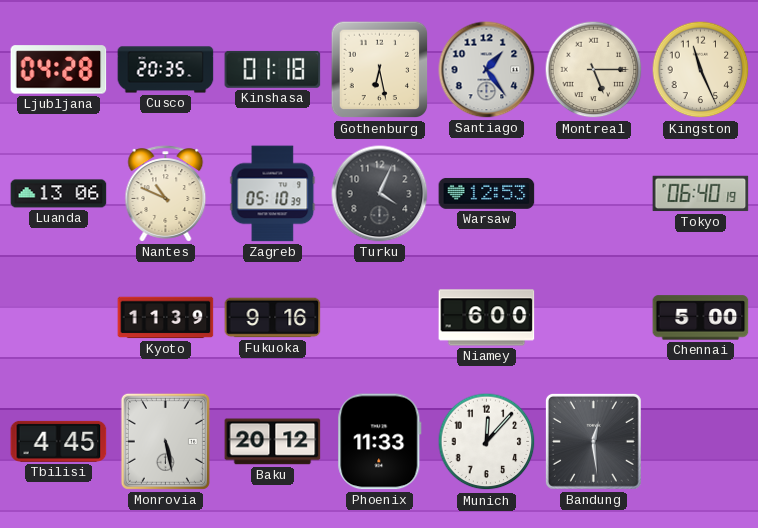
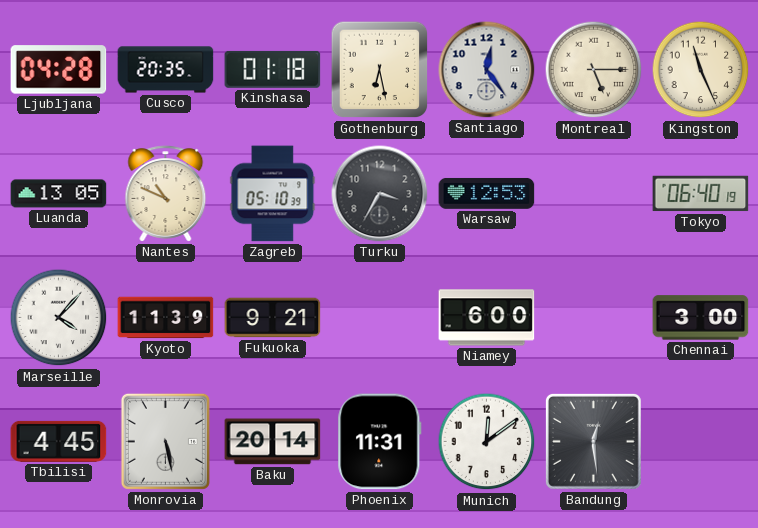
Santiago: 1:24 -> 12:24 (487, 70)
Luanda: 13:06 -> 13:05 (59, 194)
Turku: 4:04 -> 3:35 (380, 194)
Marseille: none -> 4:07 (59, 318)
Fukuoka: 9:16 -> 9:21 (273, 318)
Chennai: 5:00 -> 3:00 (701, 318)
Baku: 20:12 -> 20:14 (273, 442)
Phoenix: 11:33 -> 11:31 (380, 442)
Munich: 12:07 -> 12:09 (487, 442)
